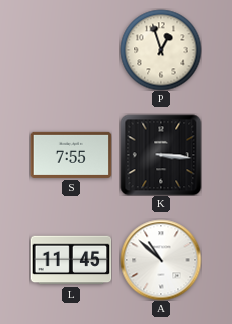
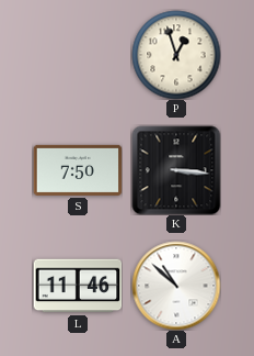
S: 7:55 -> 7:50 (78, 170)
L: 11:45 -> 11:46 (78, 286)
